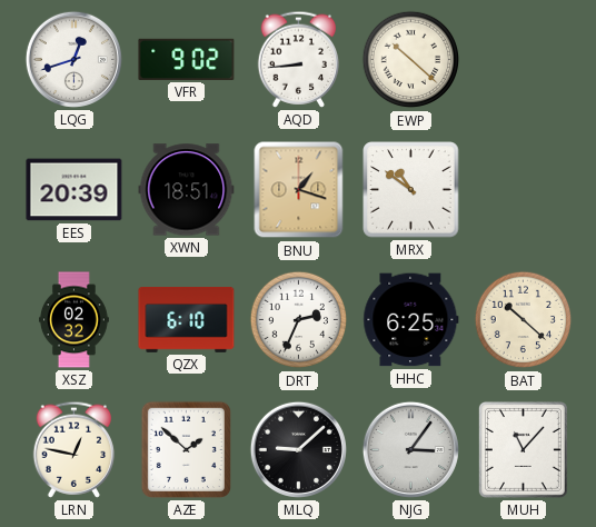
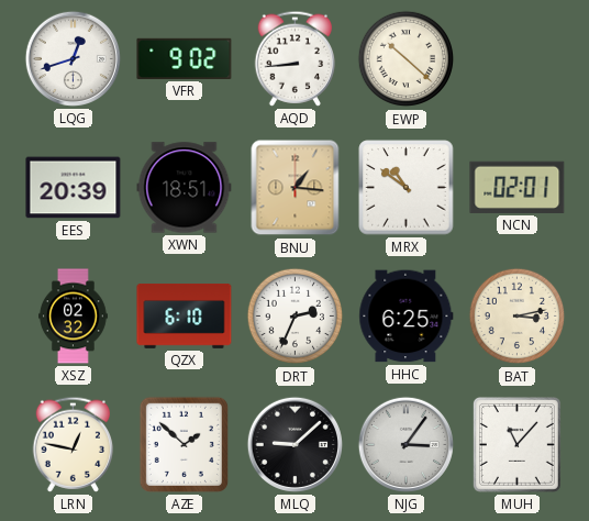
BNU: 1:18 -> 1:16 (296, 188)
NCN: none -> 02:01 (518, 187)
BAT: 10:22 -> 3:13 (518, 317)
